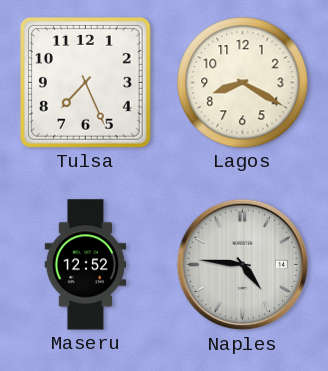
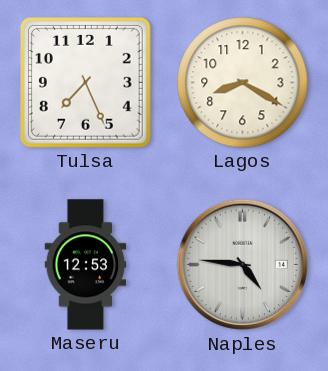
Maseru: 12:52 -> 12:53 (86, 265)
